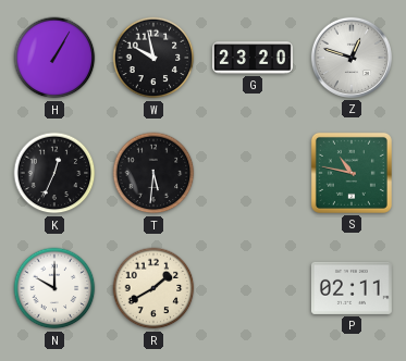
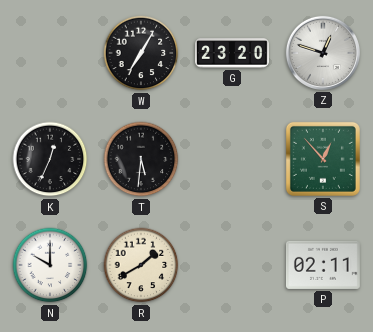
H: 1:05 -> none (54, 58)
W: 9:58 -> 7:05 (141, 53)
S: 10:47 -> 12:53 (323, 159)
